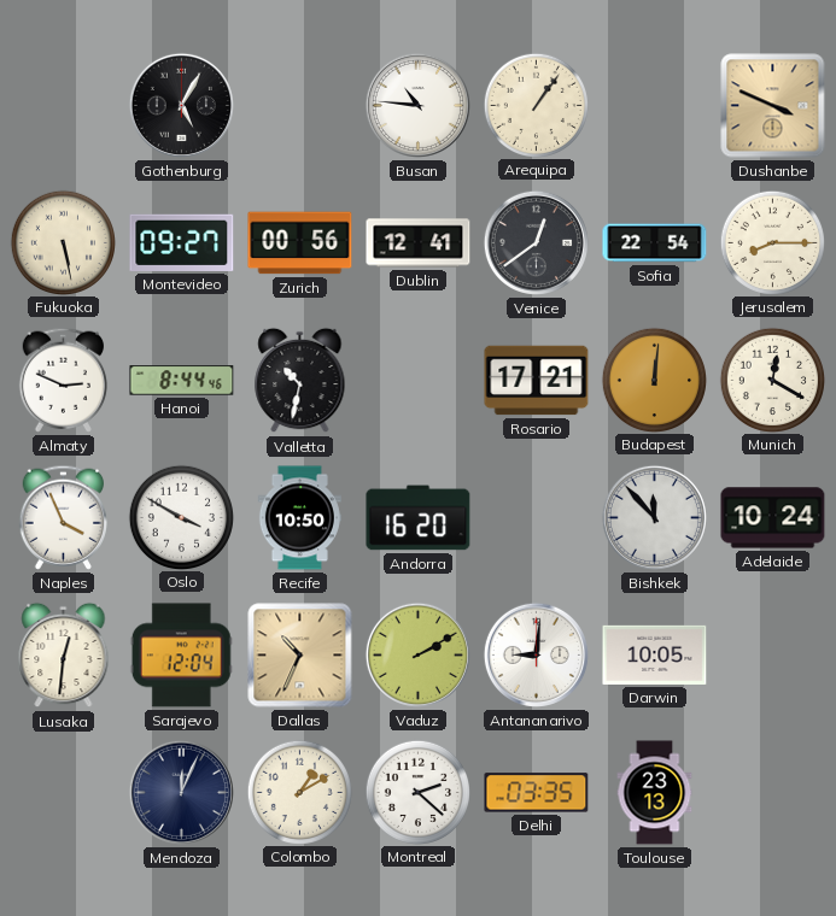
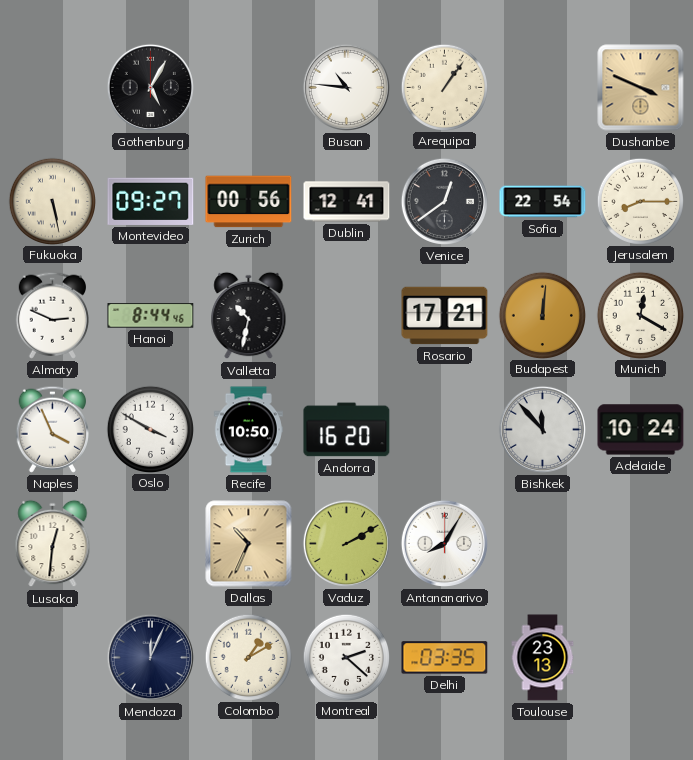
Sarajevo: 12:04 -> none (181, 656)
Antananarivo: 9:01 -> 8:05 (444, 543)
Darwin: 10:05 -> none (655, 654)
